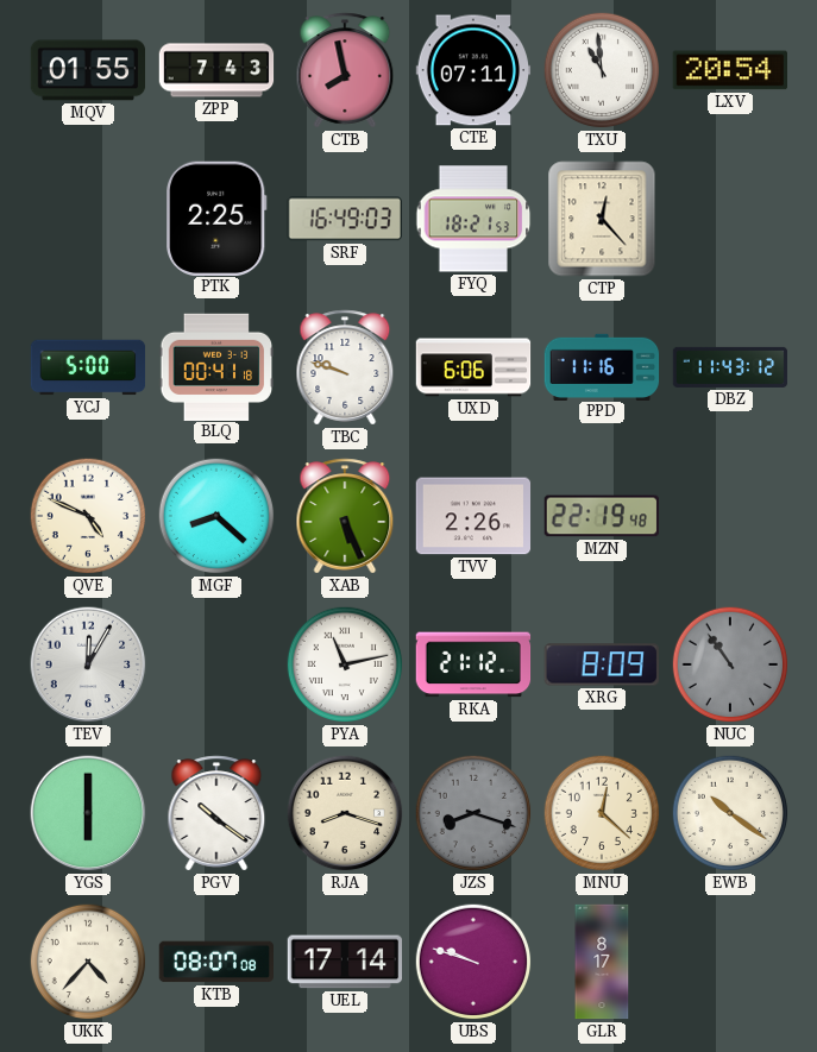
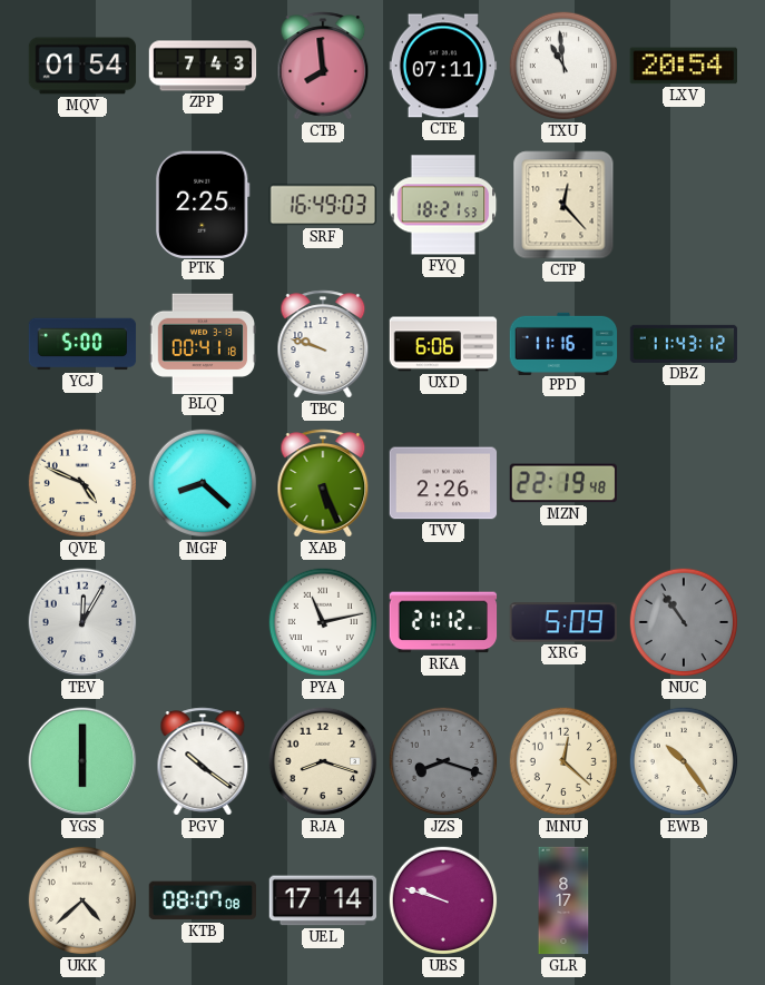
MQV: 01:55 -> 01:54 (82, 66)
CTB: 7:58 -> 7:59 (323, 66)
XRG: 8:09 -> 5:09 (563, 622)
EWB: 10:21 -> 10:24 (684, 761)
UKK: 4:37 -> 4:38 (82, 900)
